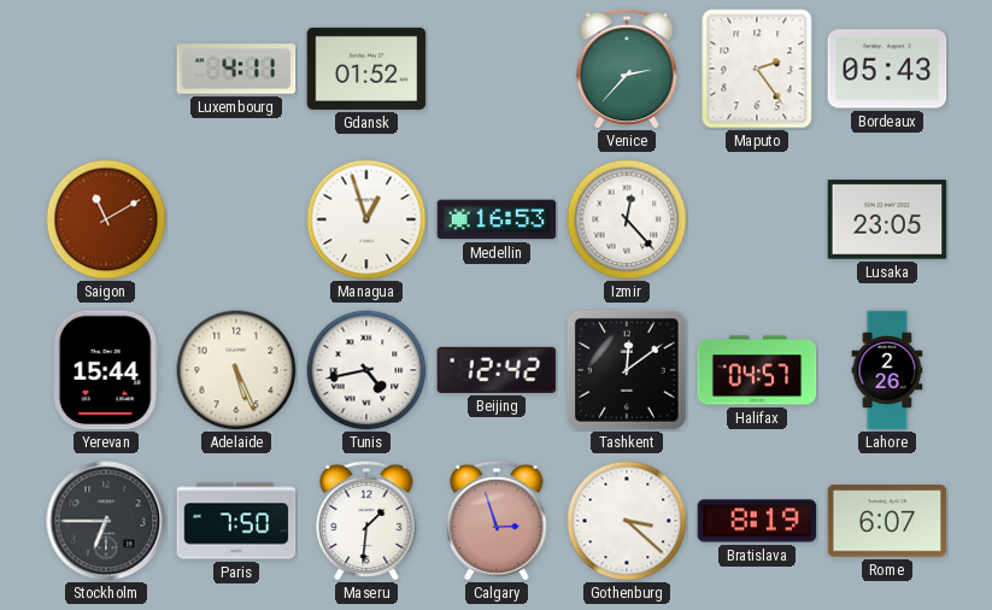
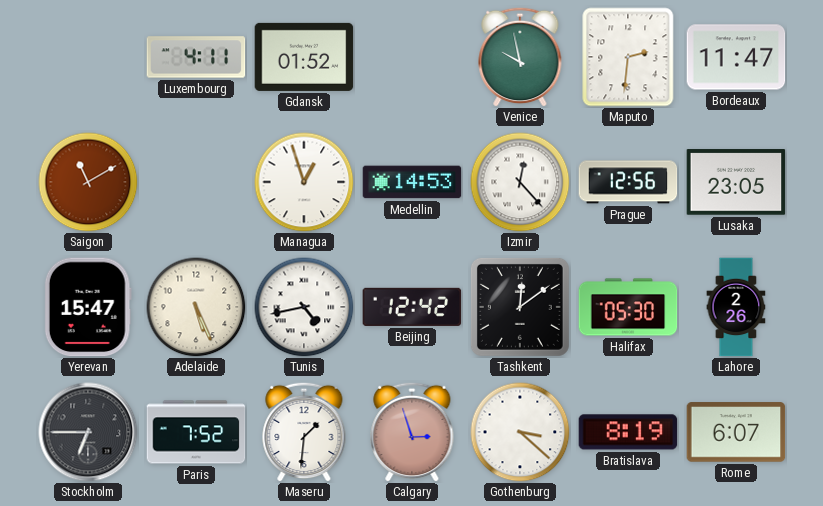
Venice: 2:37 -> 9:58 (520, 57)
Maputo: 2:24 -> 2:31 (628, 57)
Bordeaux: 05:43 -> 11:47 (736, 57)
Medellin: 16:53 -> 14:53 (412, 182)
Prague: none -> 12:56 (628, 182)
Yerevan: 15:44 -> 15:47 (88, 307)
Halifax: 04:57 -> 05:30 (628, 307)
Paris: 7:50 -> 7:52 (196, 432)
